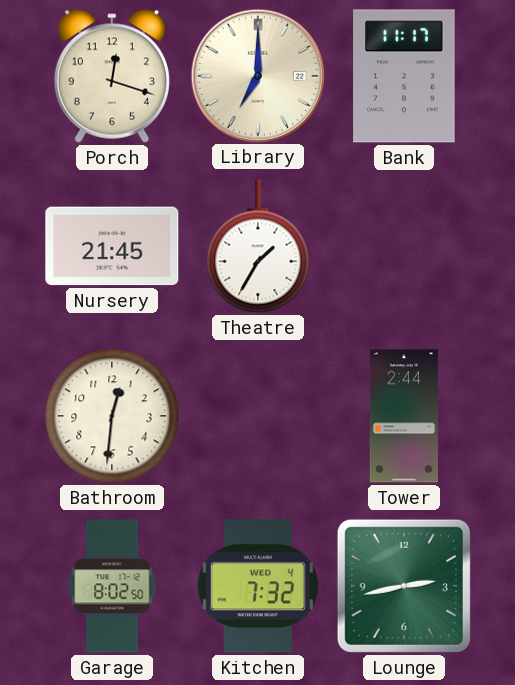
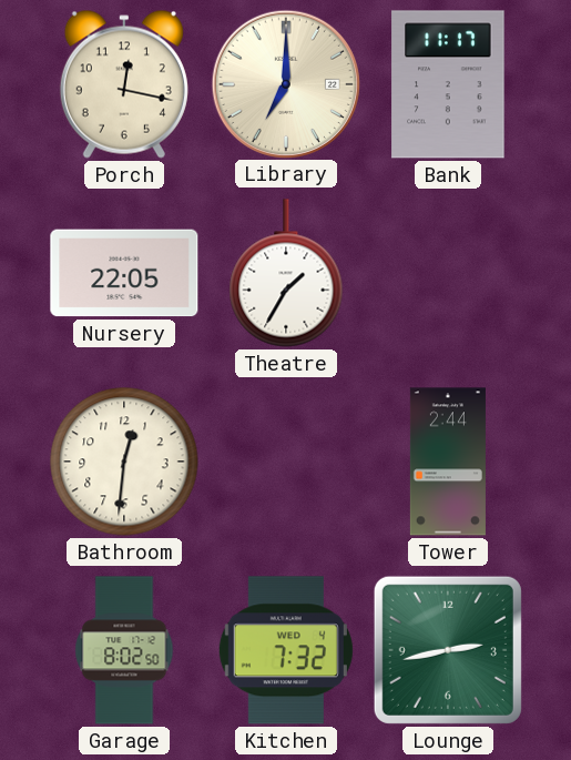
Porch: 12:18 -> 12:17 (124, 84)
Nursery: 21:45 -> 22:05 (124, 273)
